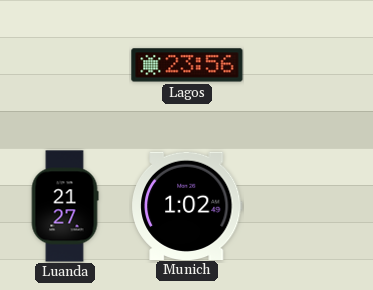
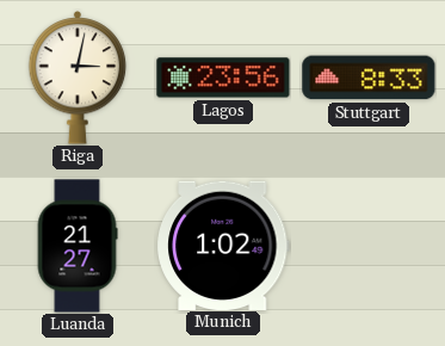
Riga: none -> 3:02 (78, 79)
Stuttgart: none -> 8:33 (369, 78)
